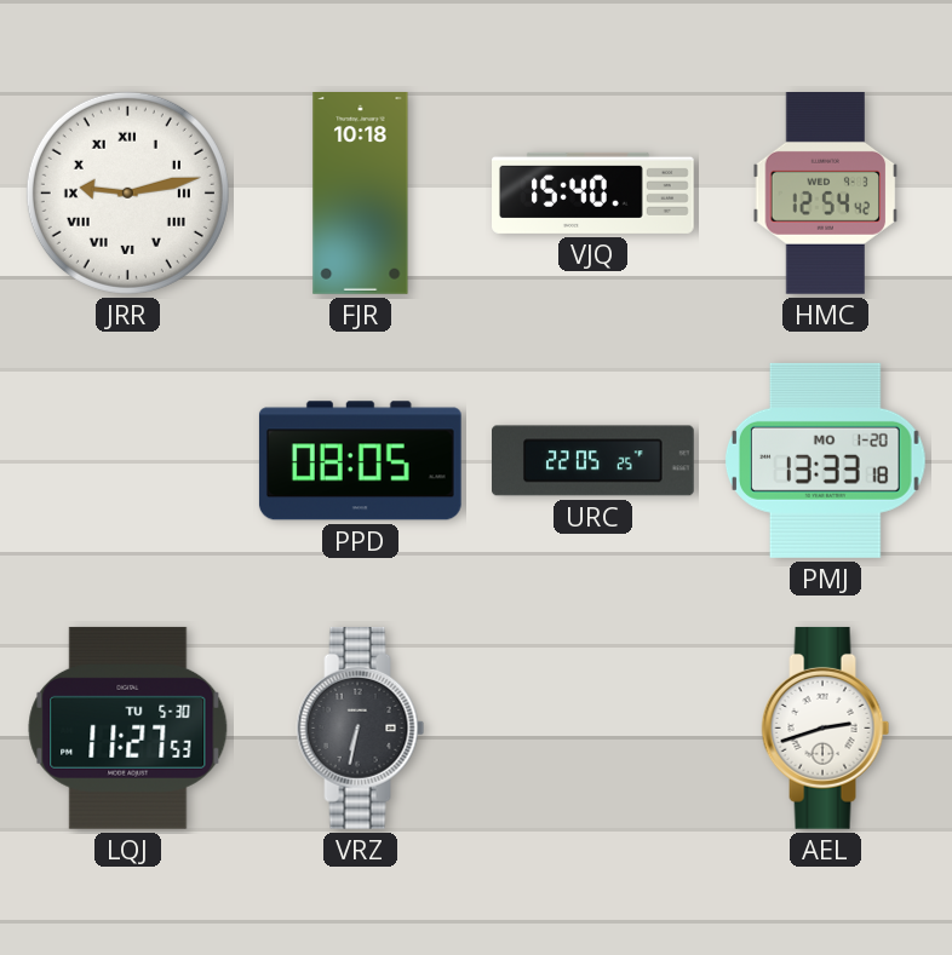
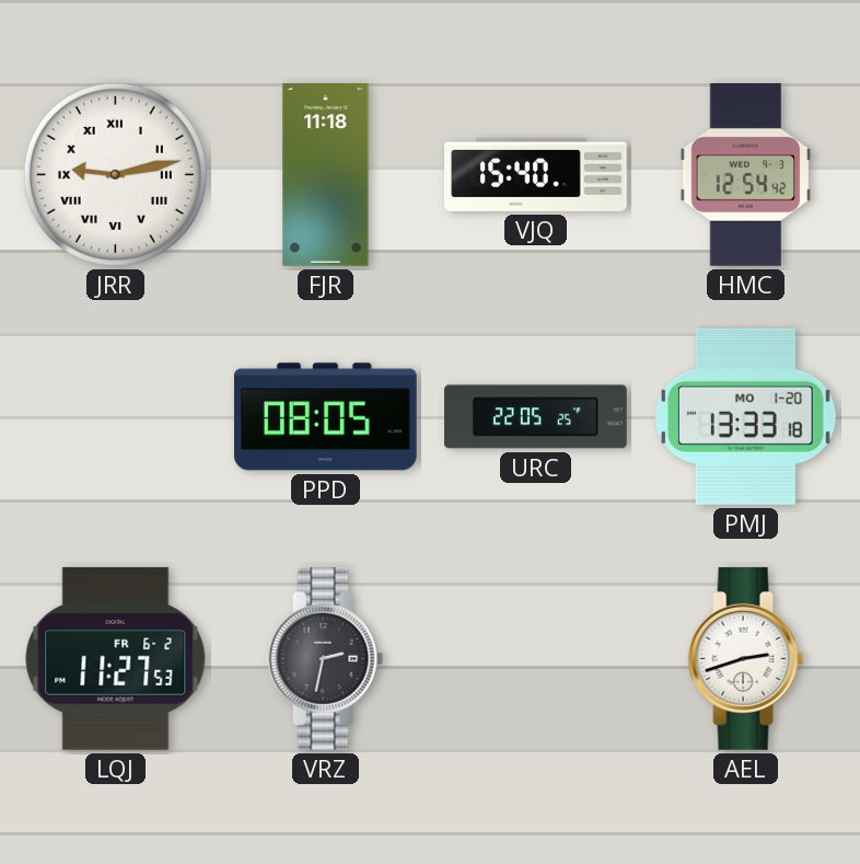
FJR: 10:18 -> 11:18 (326, 175)
LQJ date: TU 5-30 -> FR 6-2 (116, 658)
VRZ: 6:32 -> 2:32 (326, 658)
